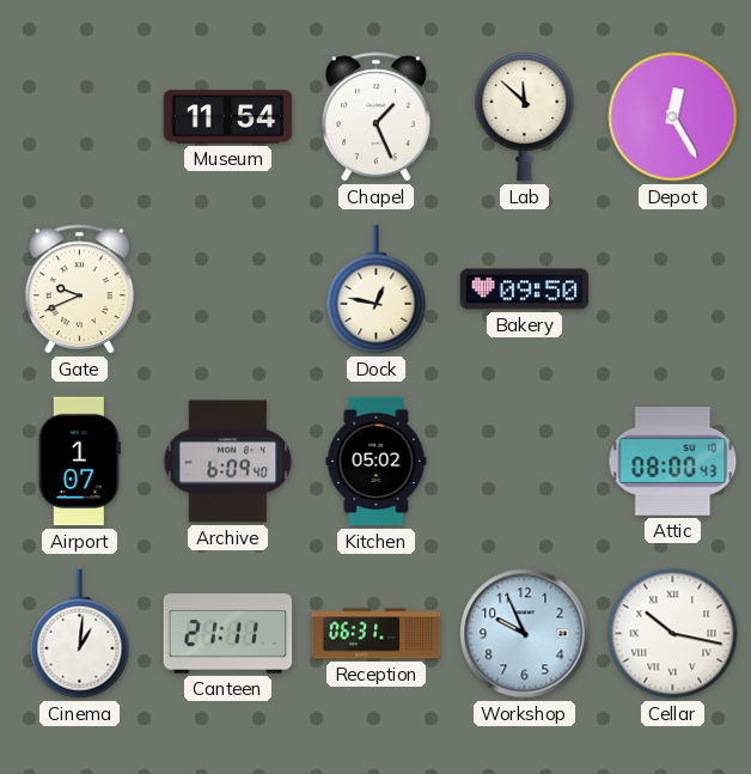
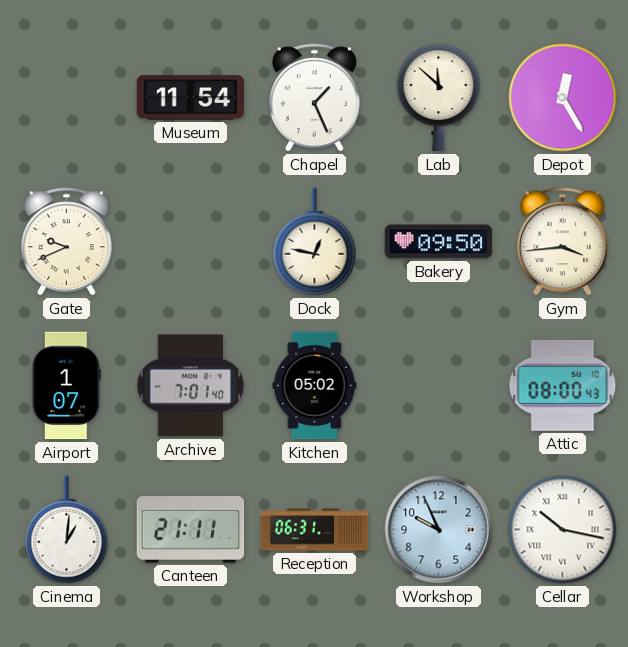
Gym: none -> 3:44 (562, 242)
Archive: 6:09 -> 7:01 (191, 386)
